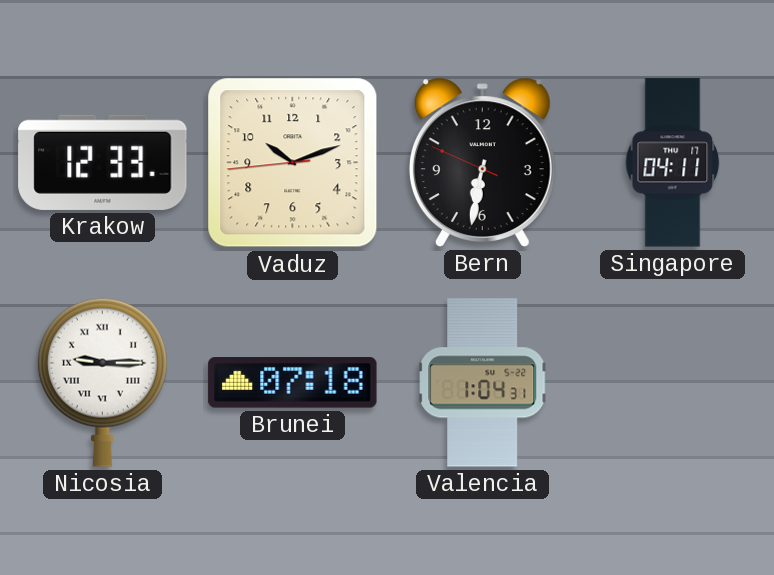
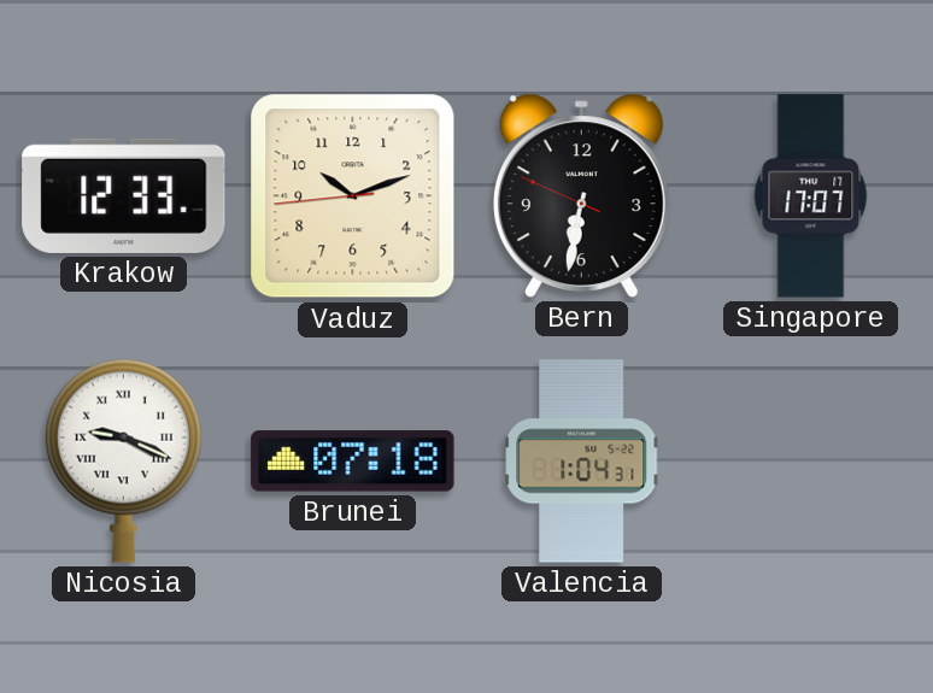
Singapore: 04:11 -> 17:07 (811, 196)
Nicosia: 9:15 -> 9:19 (123, 460)
